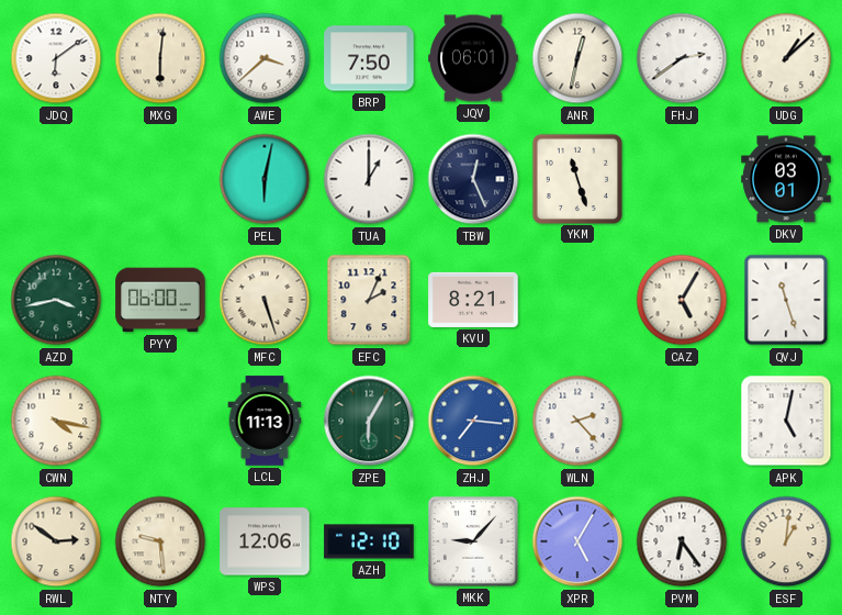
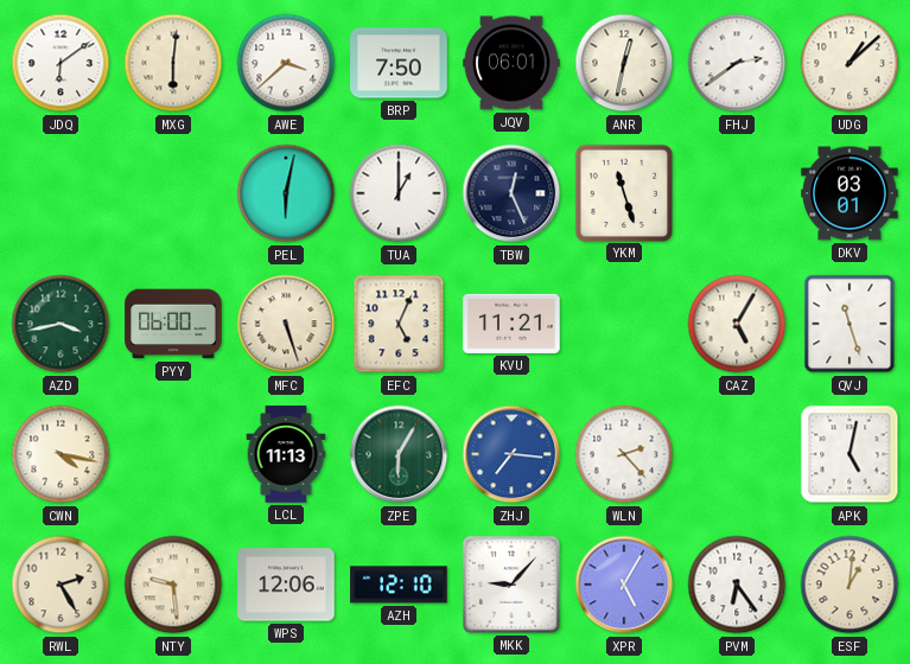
EFC: 2:04 -> 5:04 (399, 324)
KVU: 8:21 -> 11:21 (511, 324)
RWL: 2:51 -> 2:25 (61, 585)
